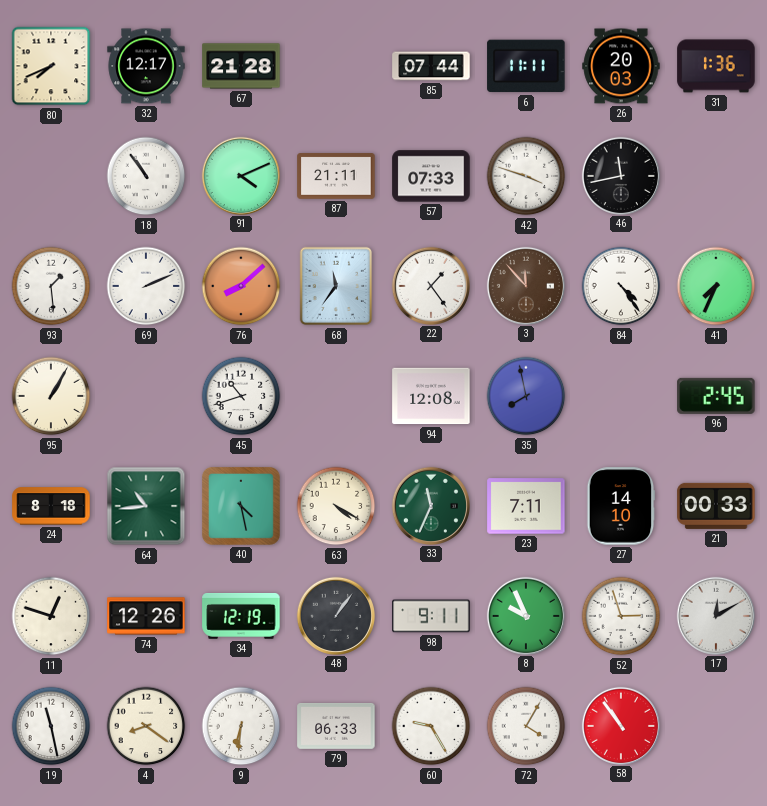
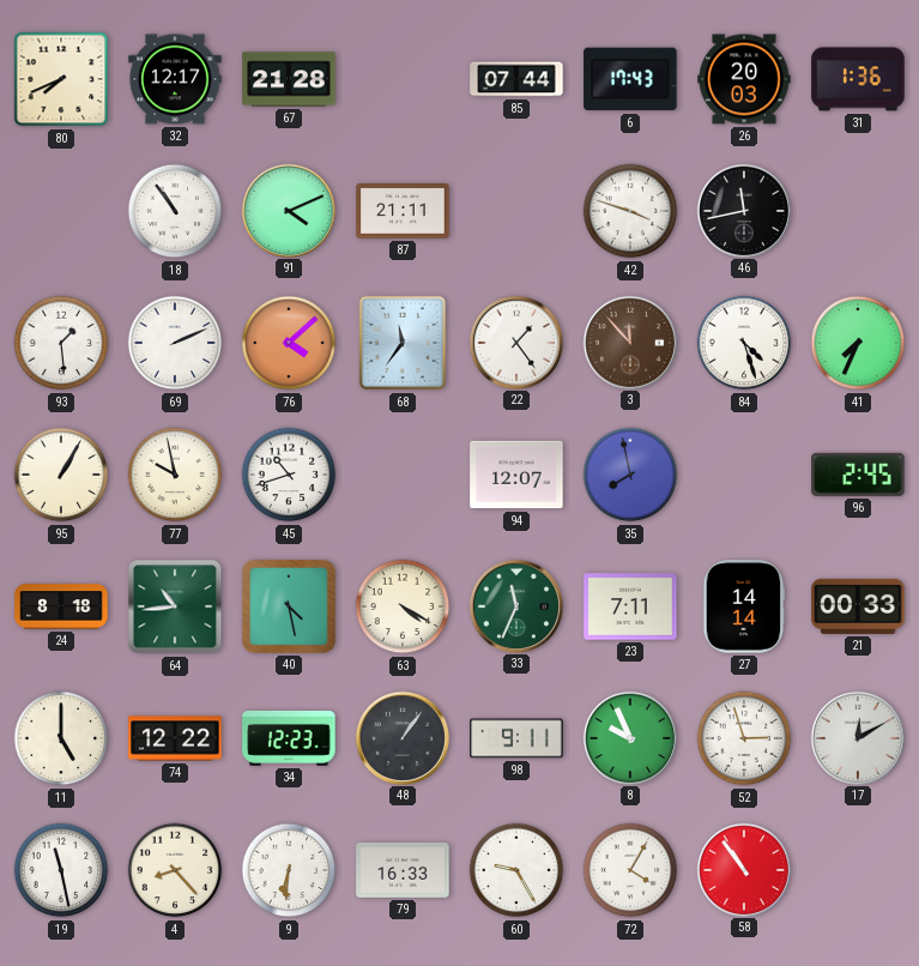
6: 11:11 -> 17:43 (630, 79)
57: 07:33 -> none (431, 176)
76: 8:08 -> 4:08 (289, 343)
84: 4:24 -> 4:27 (744, 343)
77: none -> 9:58 (175, 475)
94: 12:08 -> 12:07 (516, 475)
27: 14:10 -> 14:14 (744, 606)
11: 12:48 -> 5:00 (61, 738)
74: 12:26 -> 12:22 (175, 738)
34: 12:19 -> 12:23 (289, 739)
4: 8:21 -> 8:23 (175, 870)
79: 06:33 -> 16:33 (403, 871)
